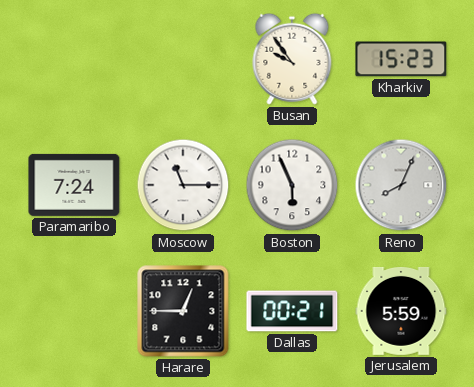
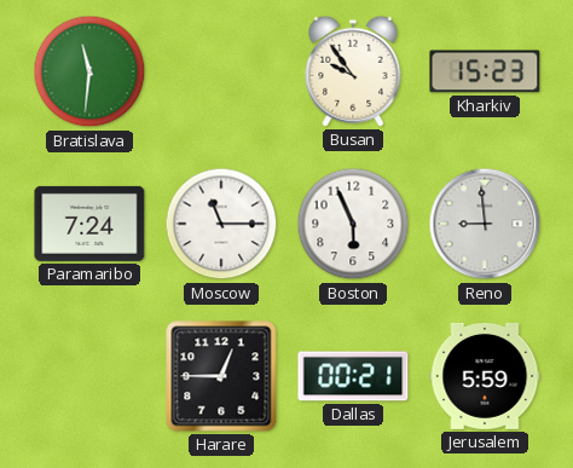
Bratislava: none -> 11:31 (89, 71)
Reno: 8:04 -> 8:59 (485, 224)
